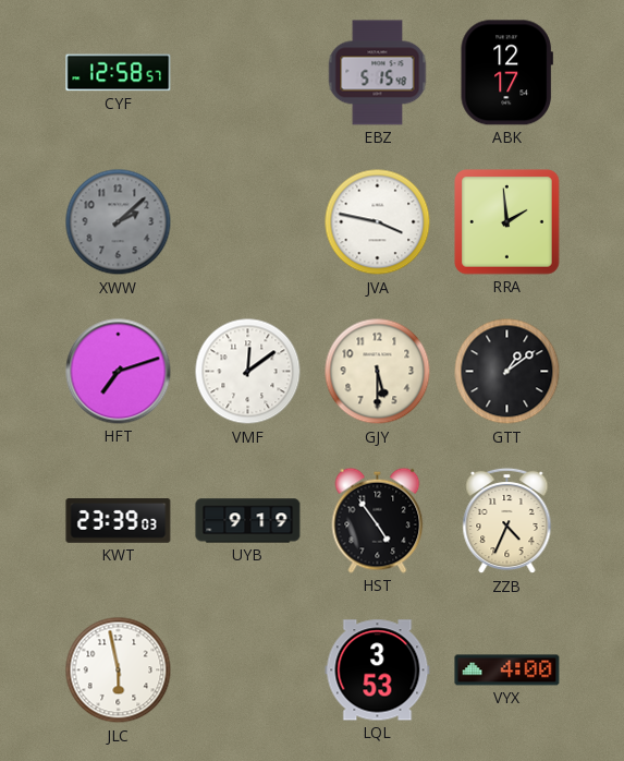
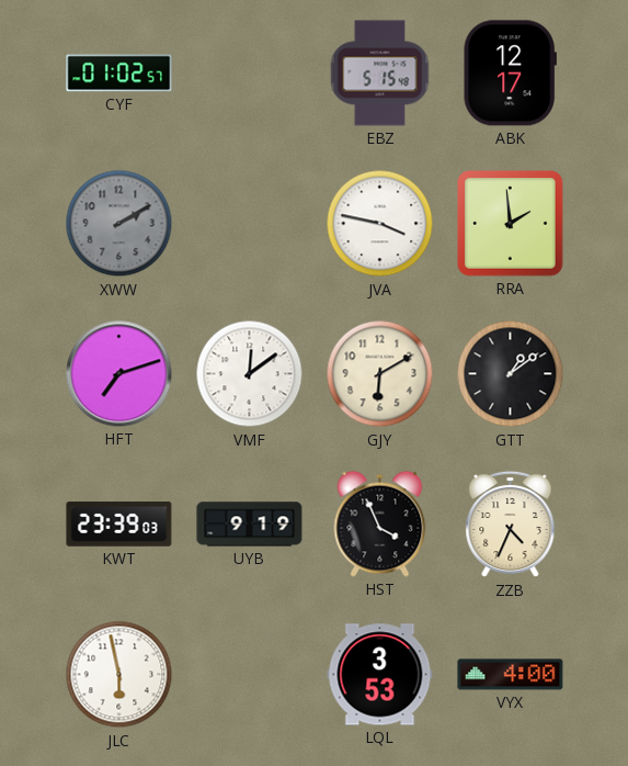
CYF: 12:58 -> 01:02 (119, 74)
XWW: 2:08 -> 2:10 (119, 224)
GJY: 5:30 -> 6:10 (380, 374)
HST: 4:54 -> 3:56 (380, 523)
